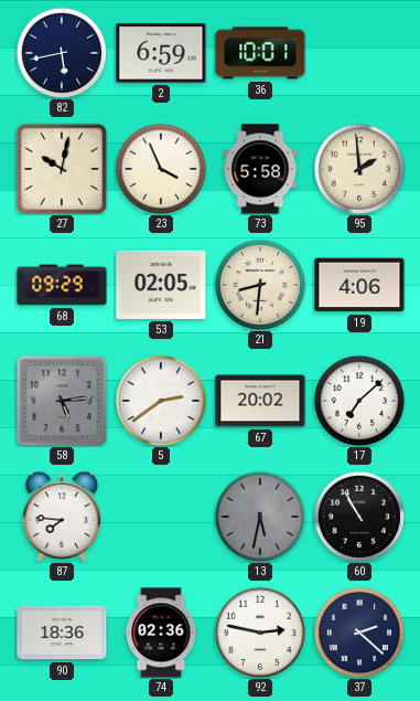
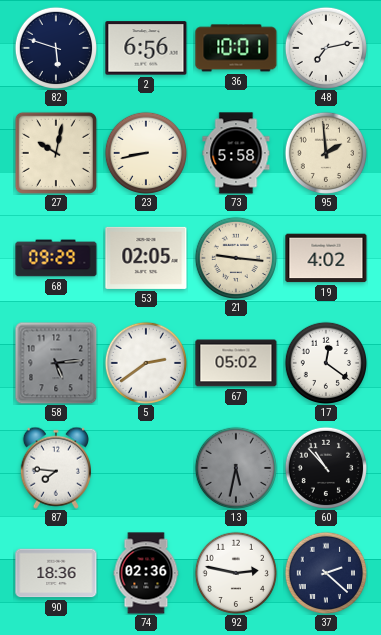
82: 5:43 -> 5:48 (55, 47)
2: 6:59 -> 6:56 (146, 48)
48: none -> 7:13 (325, 47)
23: 3:56 -> 8:43 (145, 152)
21: 8:31 -> 9:16 (235, 257)
19: 4:06 -> 4:02 (326, 258)
67: 20:02 -> 05:02 (236, 363)
17: 7:08 -> 12:21 (325, 362)
60: 10:55 -> 10:53 (325, 467)
